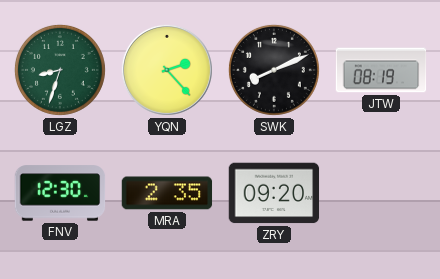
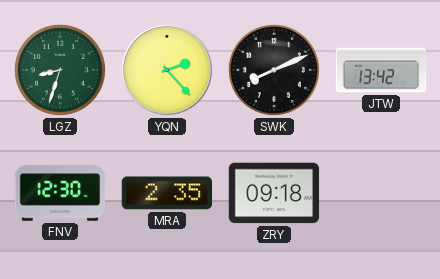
JTW: 08:19 -> 13:42 (381, 70)
ZRY: 09:20 -> 09:18 (274, 193)
